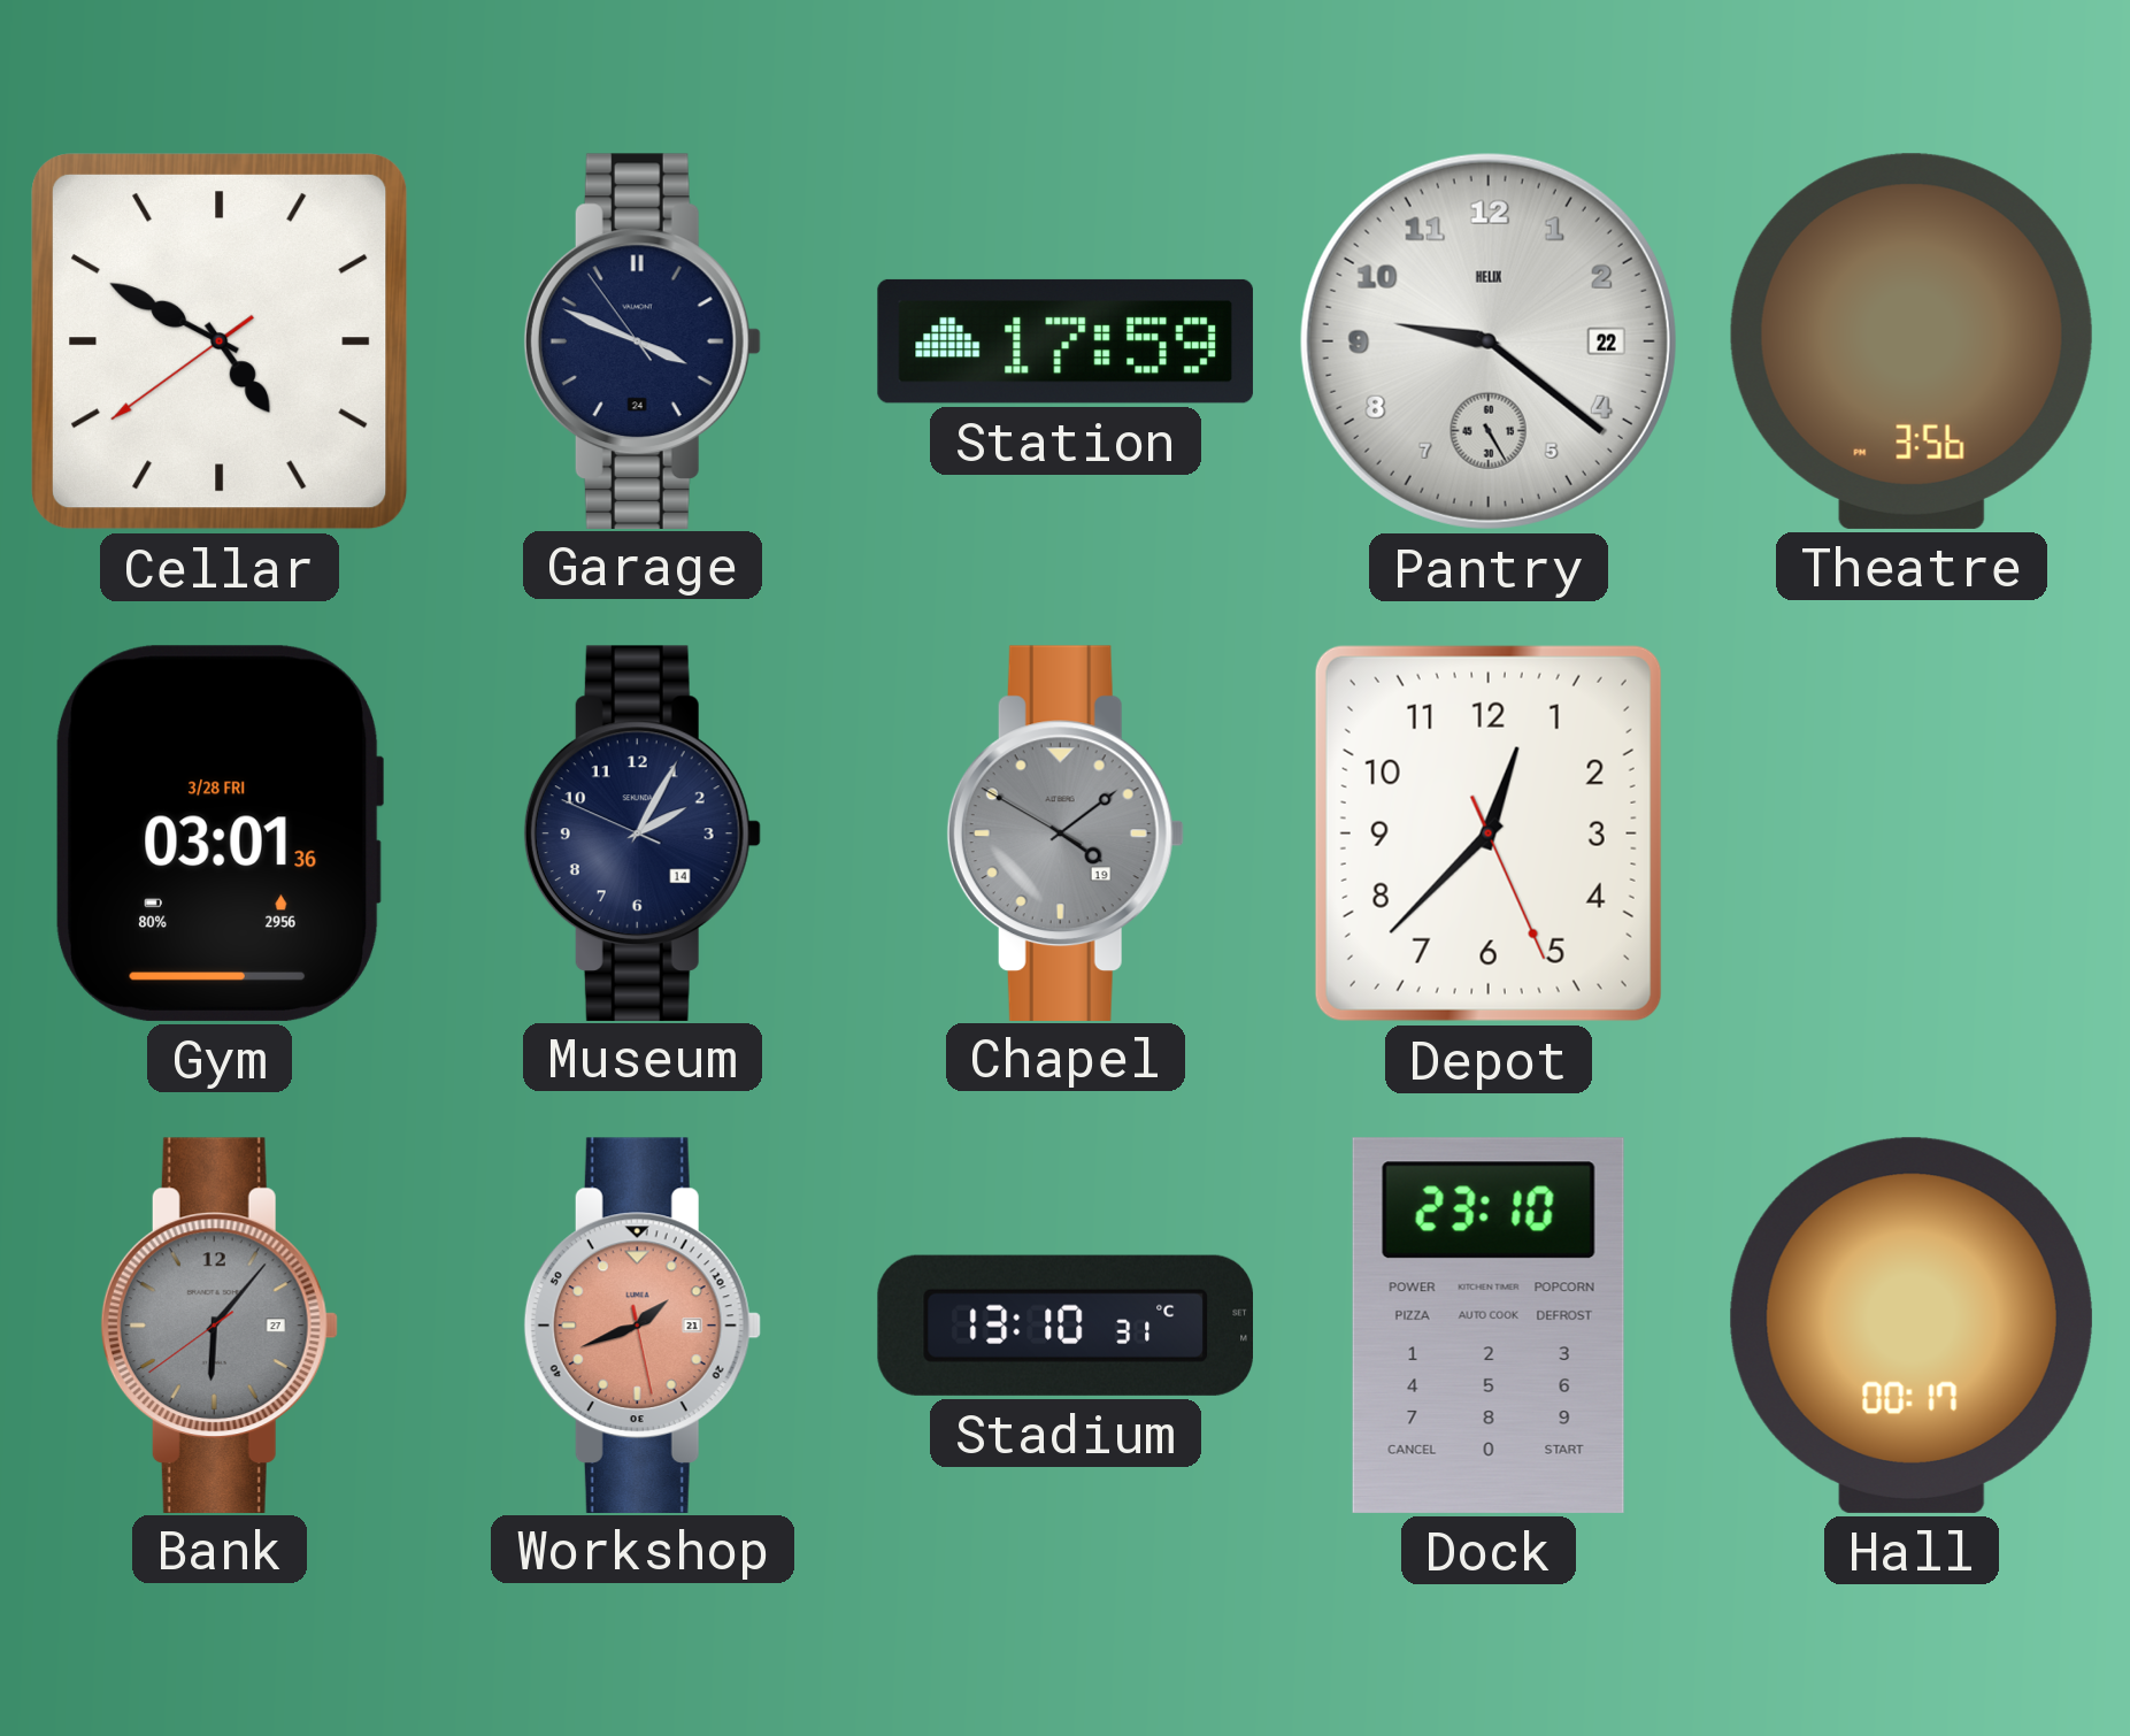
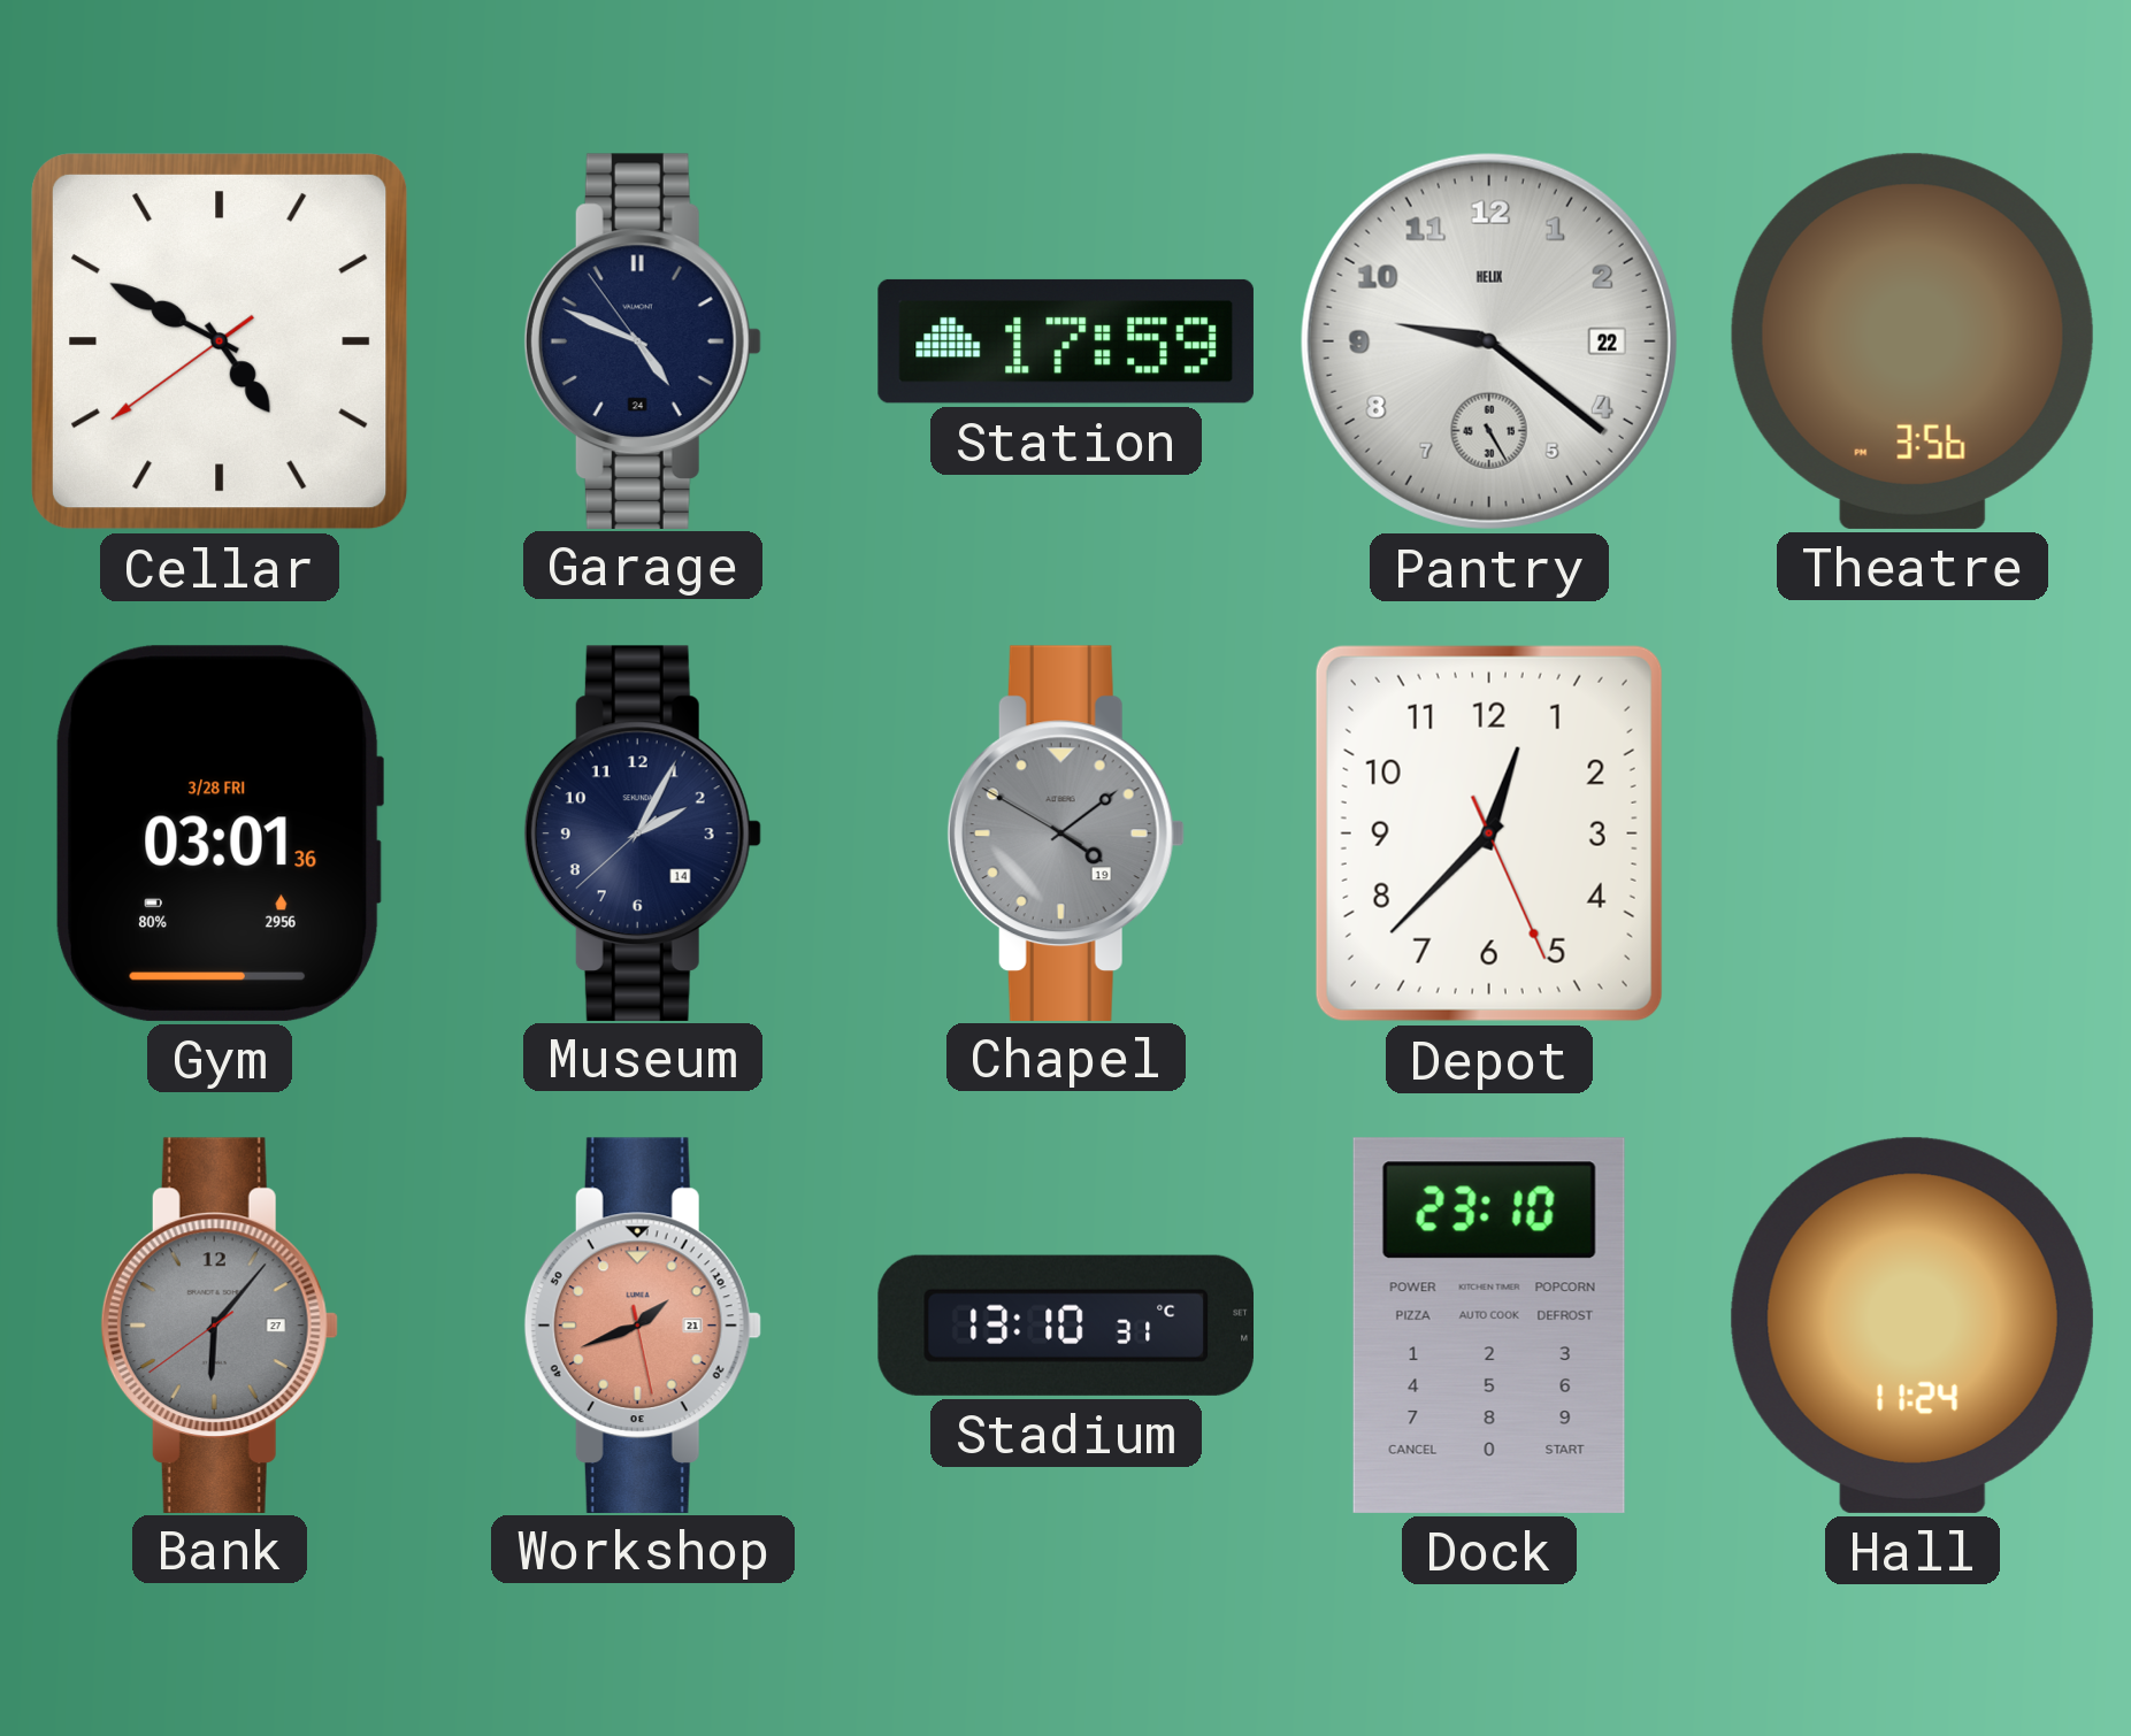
Garage: 3:48 -> 4:48 (643, 340)
Museum: 2:04:49 -> 2:04:38 (643, 832)
Hall: 00:17 -> 11:24 (1912, 1326)
